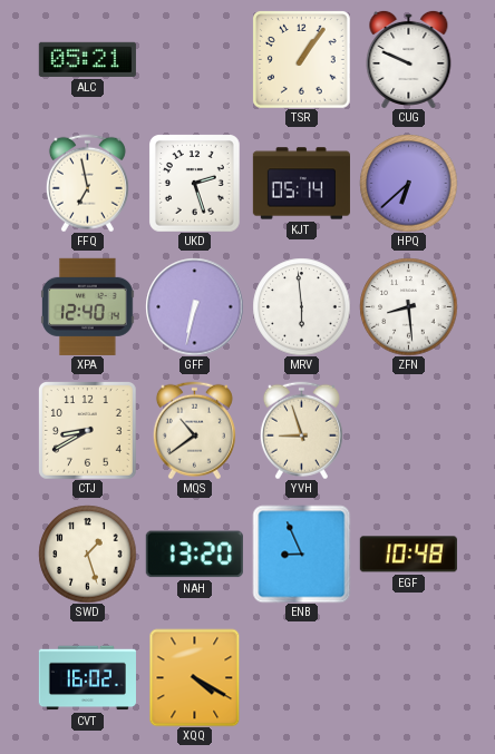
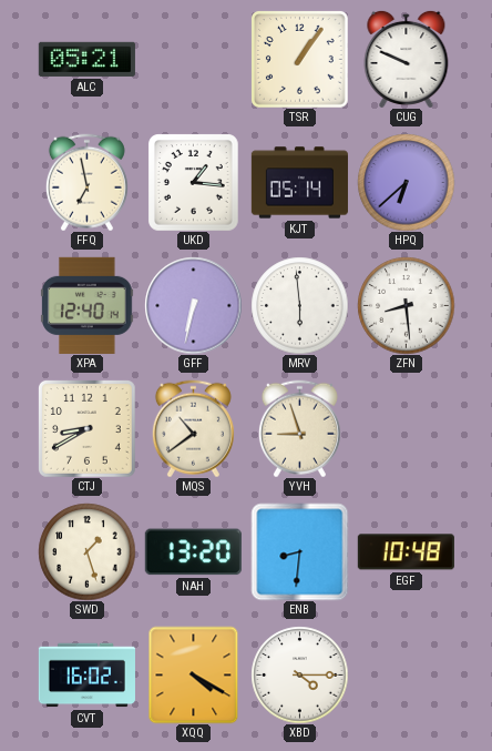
UKD: 2:27 -> 1:16 (194, 182)
ENB: 8:56 -> 8:31 (299, 551)
XBD: none -> 4:15 (299, 674)
